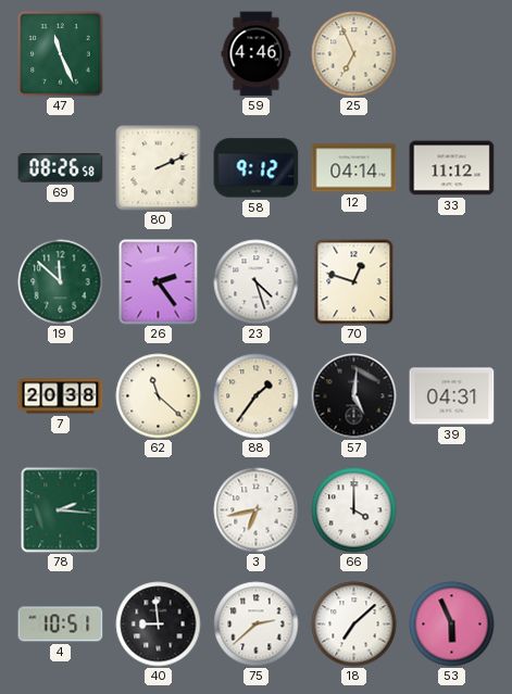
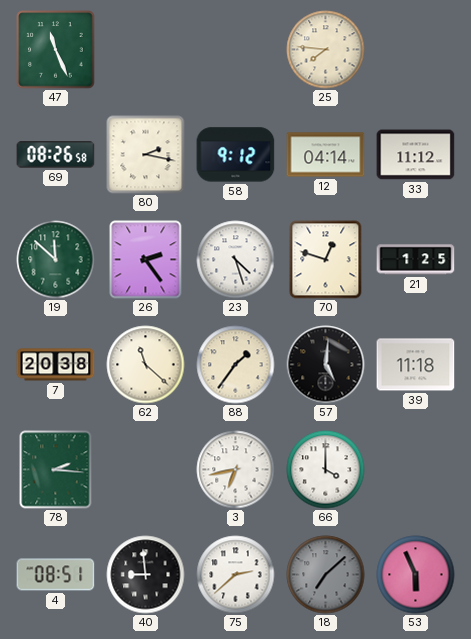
59: 4:46 -> none (257, 54)
25: 6:56 -> 7:46 (326, 50)
80: 2:11 -> 2:17 (146, 155)
21: none -> 1:25 (416, 260)
39: 04:31 -> 11:18 (416, 365)
4: 10:51 -> 08:51 (56, 575)
18 dial: white -> grey (326, 575)
